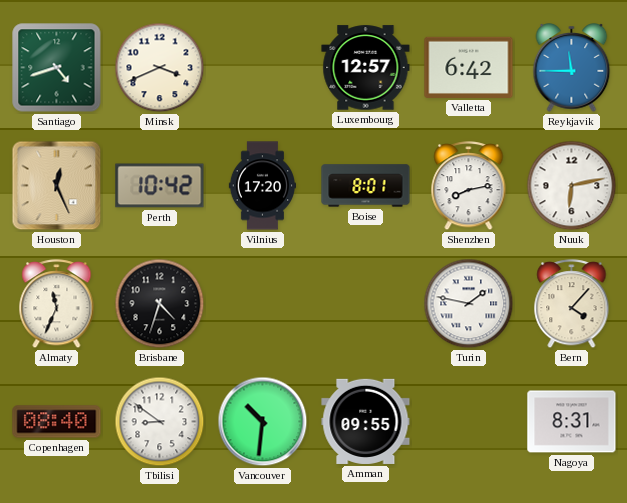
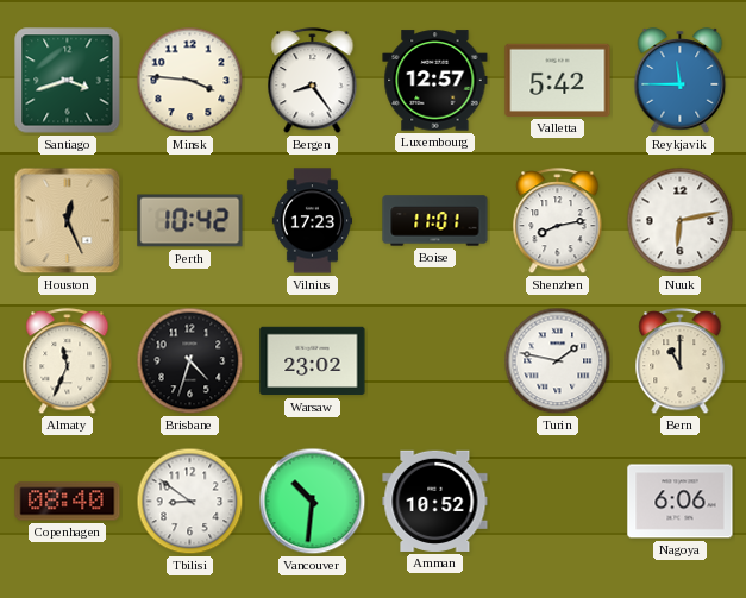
Santiago: 4:42 -> 3:42 (68, 81)
Minsk: 3:41 -> 3:46 (190, 81)
Bergen: none -> 8:24 (313, 81)
Valletta: 6:42 -> 5:42 (558, 80)
Vilnius: 17:20 -> 17:23 (312, 221)
Boise: 8:01 -> 11:01 (435, 221)
Warsaw: none -> 23:02 (313, 361)
Bern: 4:07 -> 11:00 (681, 361)
Amman: 09:55 -> 10:52 (435, 501)
Nagoya: 8:31 -> 6:06 (681, 502)
